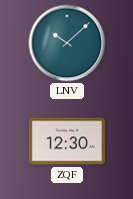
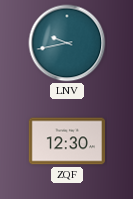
LNV: 10:08 -> 9:43 (67, 43)
